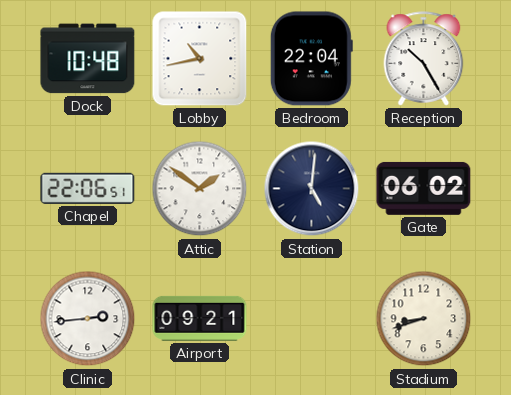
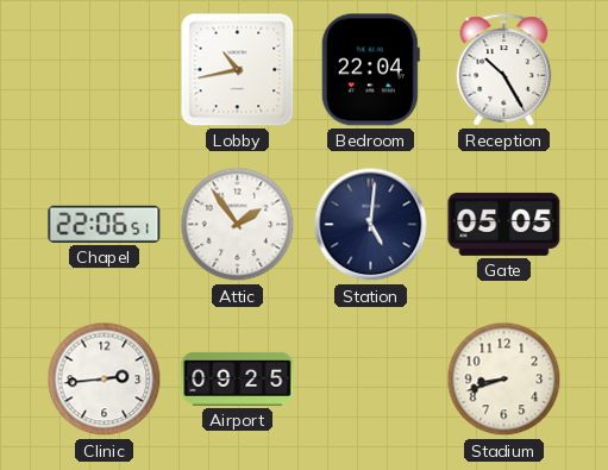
Dock: 10:48 -> none (88, 59)
Attic: 1:51 -> 1:54 (238, 225)
Gate: 06:02 -> 05:05 (504, 224)
Airport: 09:21 -> 09:25 (238, 378)
